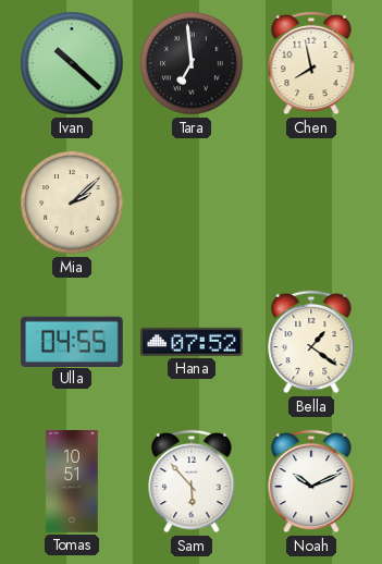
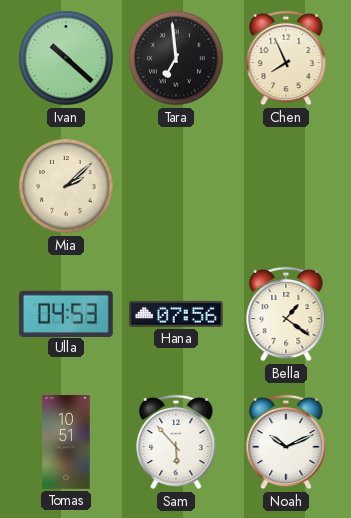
Chen: 7:58 -> 7:56 (286, 58)
Ulla: 04:55 -> 04:53 (66, 313)
Hana: 07:52 -> 07:56 (176, 314)
